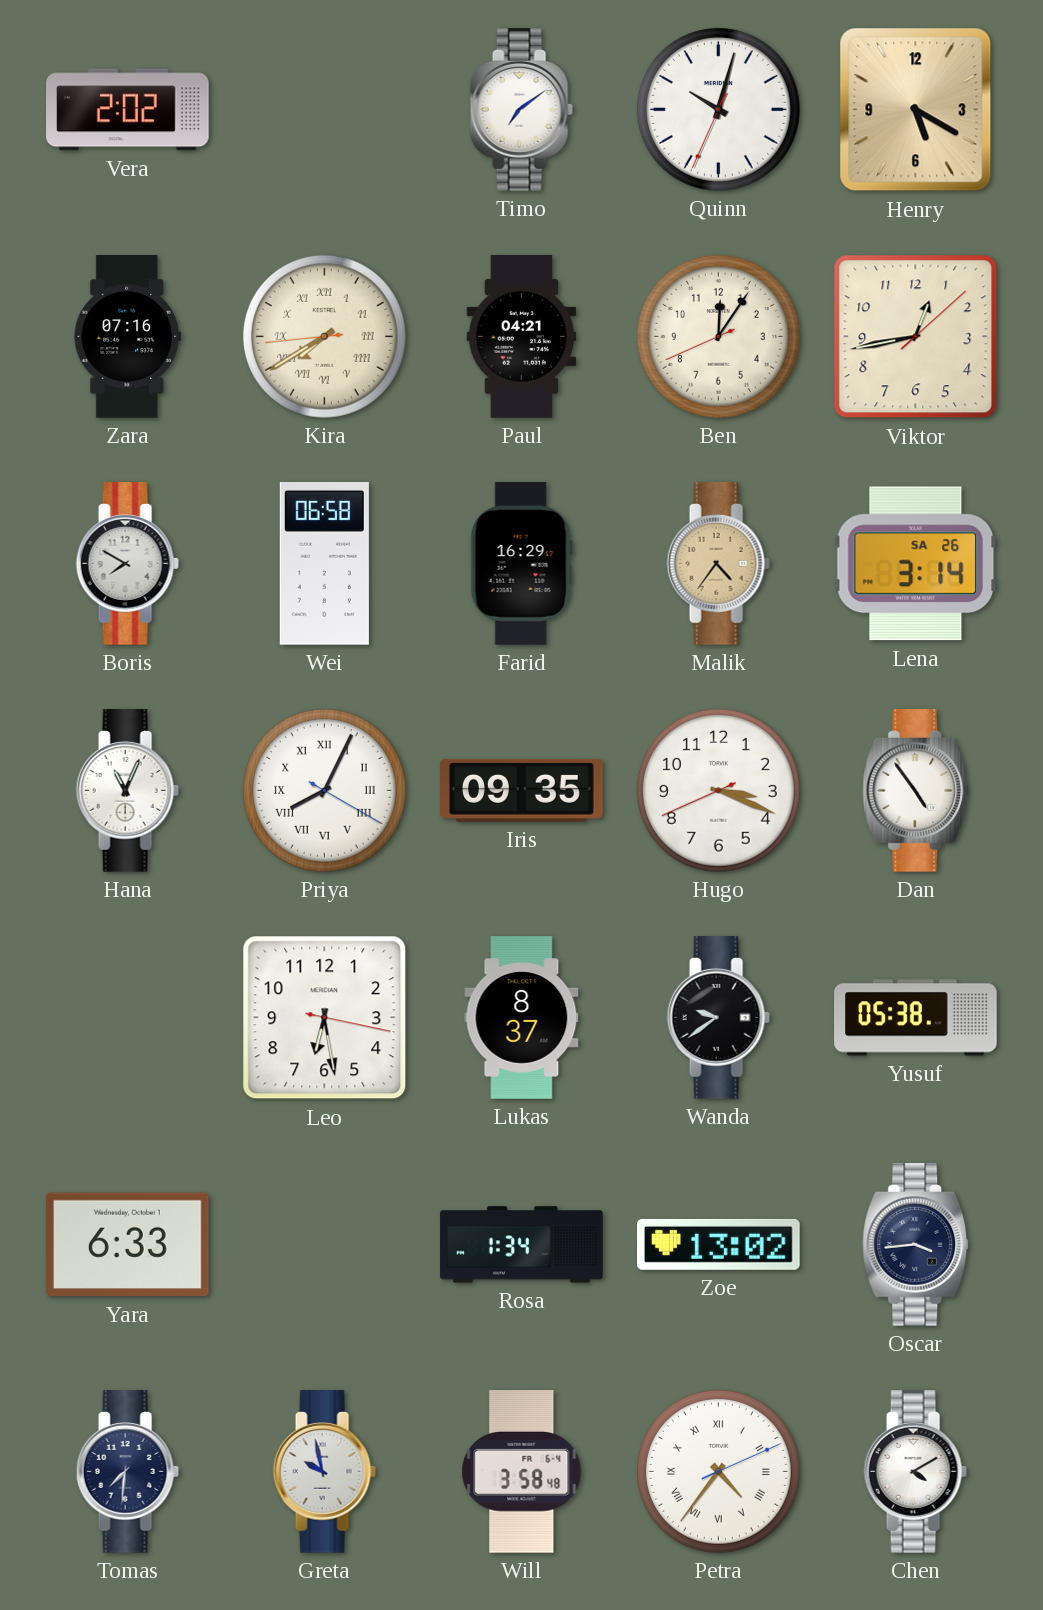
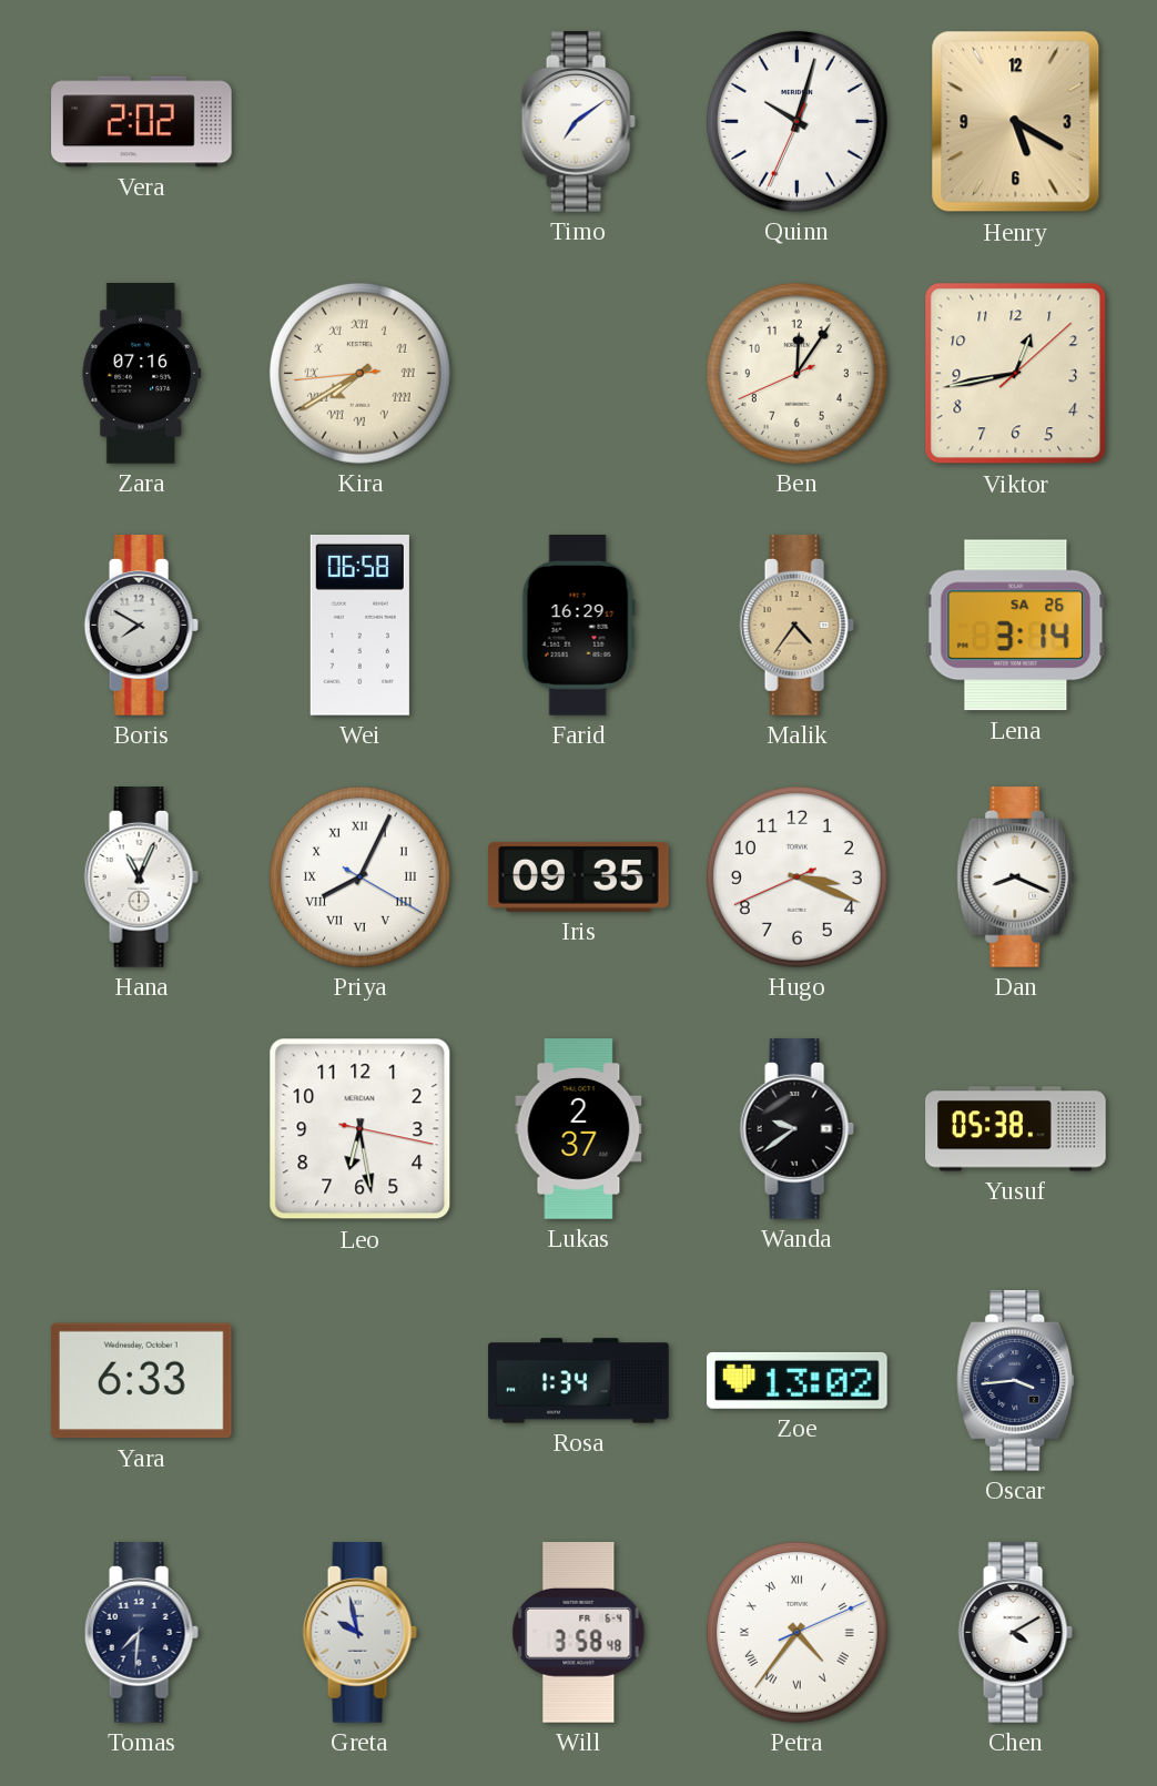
Paul: 04:21 -> none (522, 337)
Dan: 4:54 -> 8:19 (1016, 877)
Lukas: 8:37 -> 2:37 (579, 1129)
